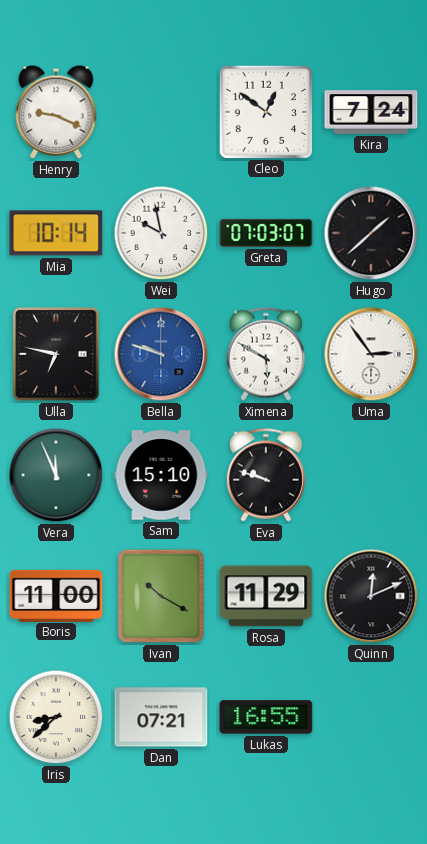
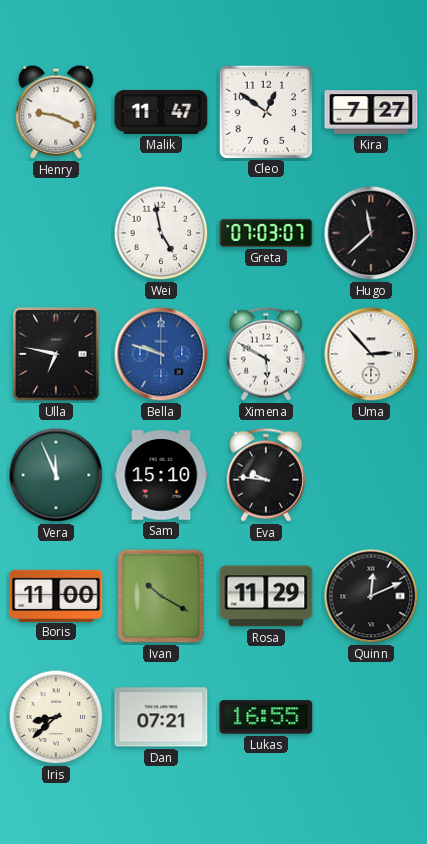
Malik: none -> 11:47 (161, 112)
Kira: 7:24 -> 7:27 (371, 112)
Mia: 10:14 -> none (56, 233)
Wei: 9:58 -> 4:58 (161, 233)
Hugo: 1:38 -> 11:38 (371, 233)
Uma: 2:54 -> 2:53 (371, 354)
Eva: 9:48 -> 9:46 (266, 475)
